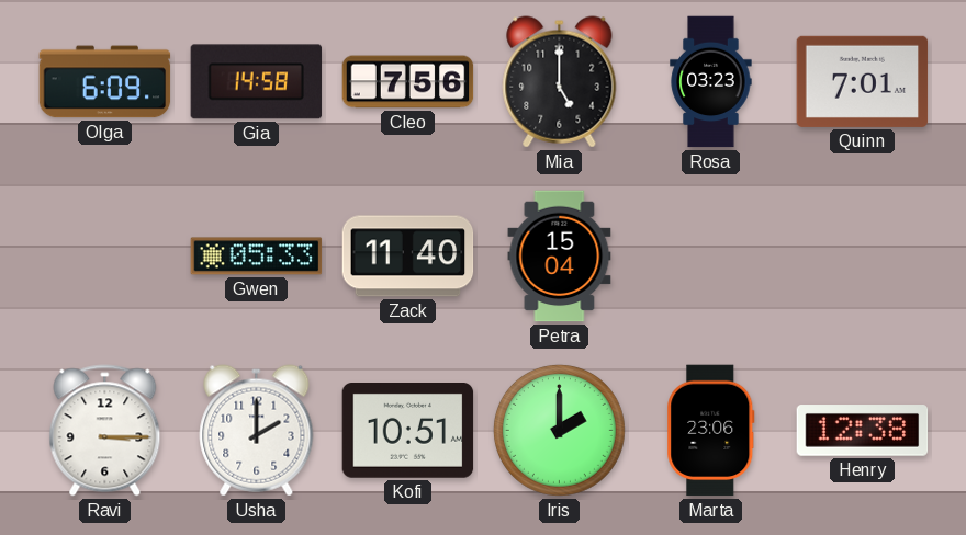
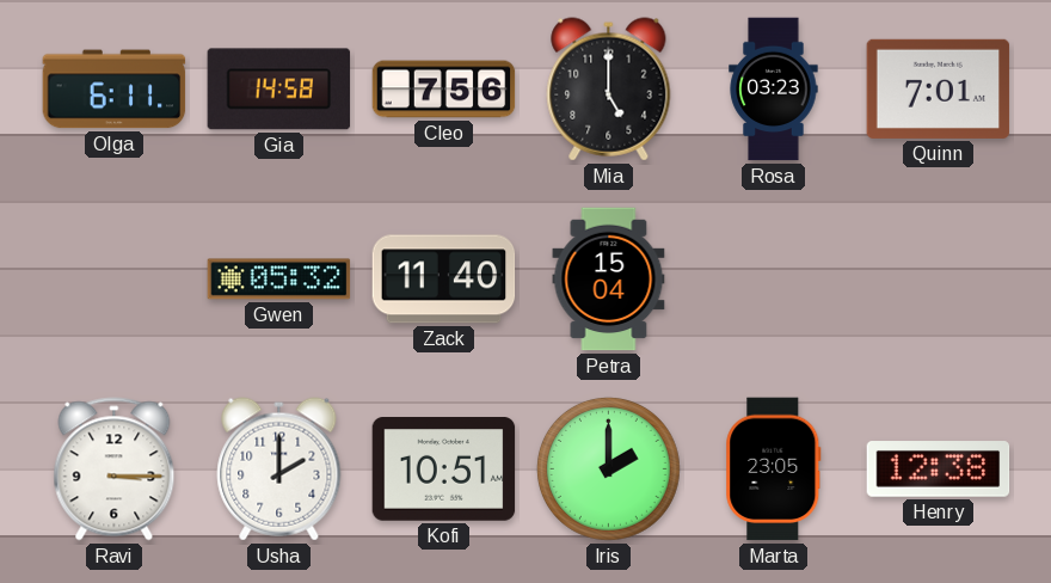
Olga: 6:09 -> 6:11 (115, 90)
Gwen: 05:33 -> 05:32 (279, 280)
Marta: 23:06 -> 23:05 (774, 470)
